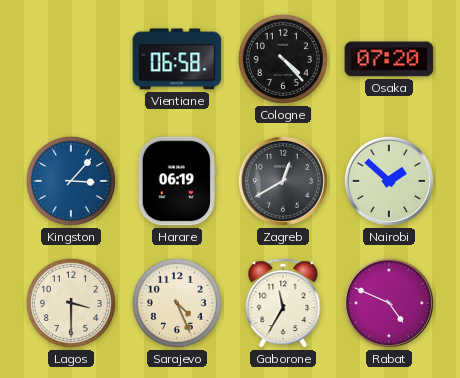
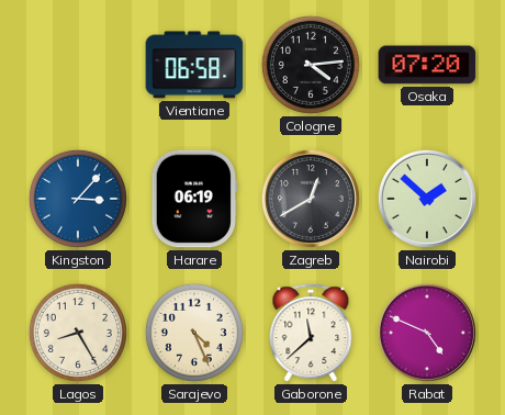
Cologne: 4:23 -> 4:14 (311, 65)
Lagos: 3:30 -> 8:25 (78, 333)
Gaborone: 11:35 -> 11:38 (311, 334)
